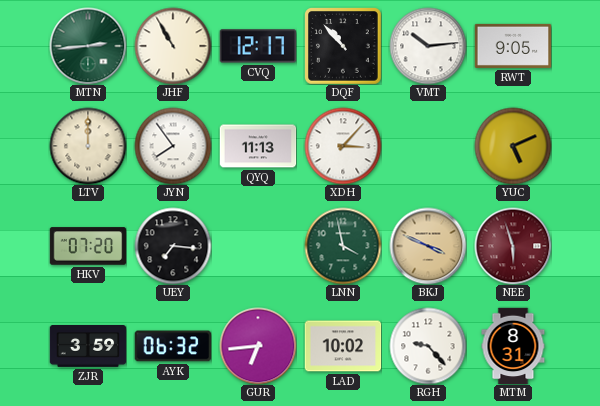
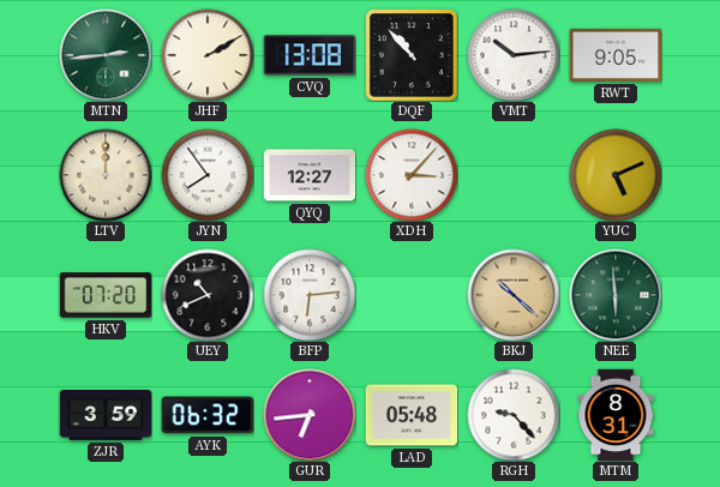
JHF: 10:55 -> 2:10 (208, 55)
CVQ: 12:17 -> 13:08 (310, 55)
QYQ: 11:13 -> 12:27 (310, 175)
UEY: 7:16 -> 10:41 (208, 295)
BFP: none -> 6:14 (310, 295)
LNN: 3:58 -> none (343, 246)
BKJ: 3:49 -> 10:22 (514, 295)
NEE: 5:57 -> 5:59 (616, 295)
NEE dial: burgundy -> green (616, 295)
LAD: 10:02 -> 05:48 (412, 415)
